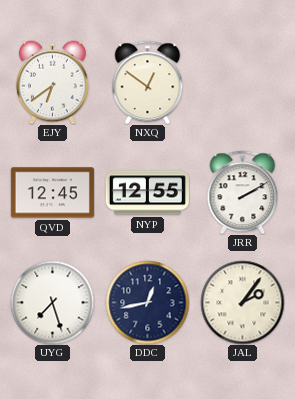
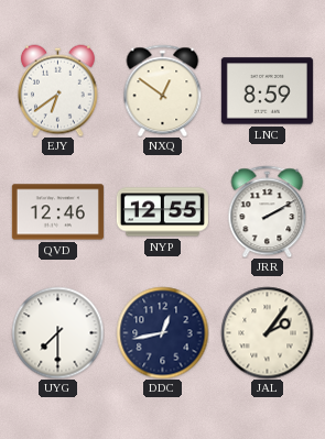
LNC: none -> 8:59 (267, 91)
QVD: 12:45 -> 12:46 (57, 212)
UYG: 7:27 -> 7:30 (57, 332)
